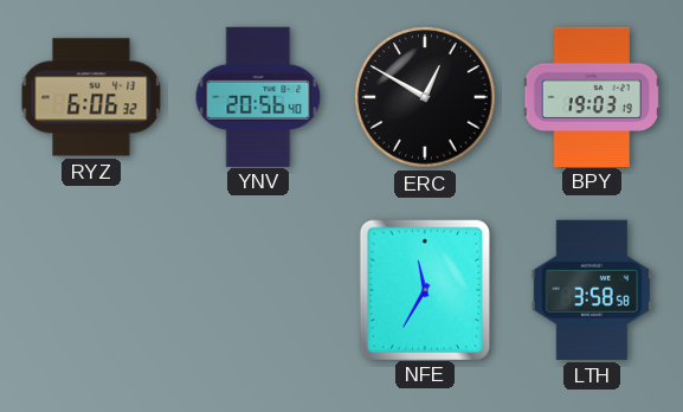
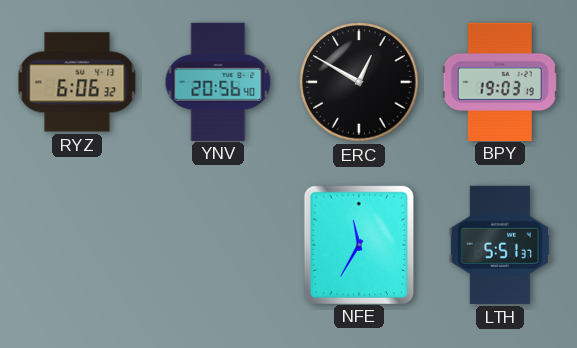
LTH: 3:58 -> 5:51 (500, 245)
